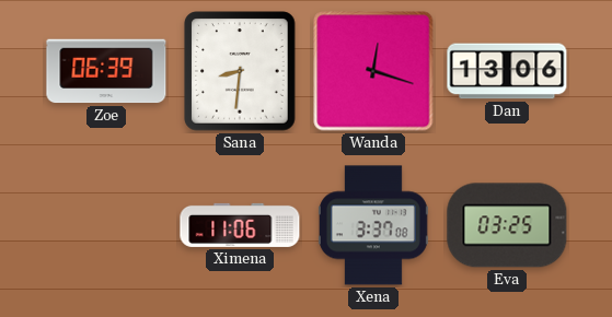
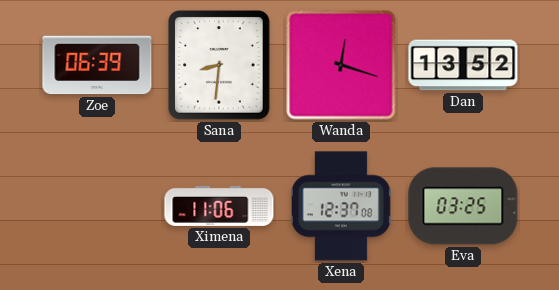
Dan: 13:06 -> 13:52 (463, 65)
Xena: 3:37 -> 12:37 (341, 206)
